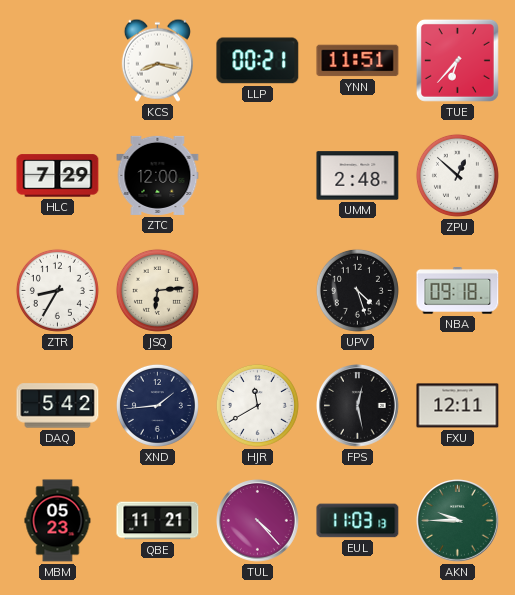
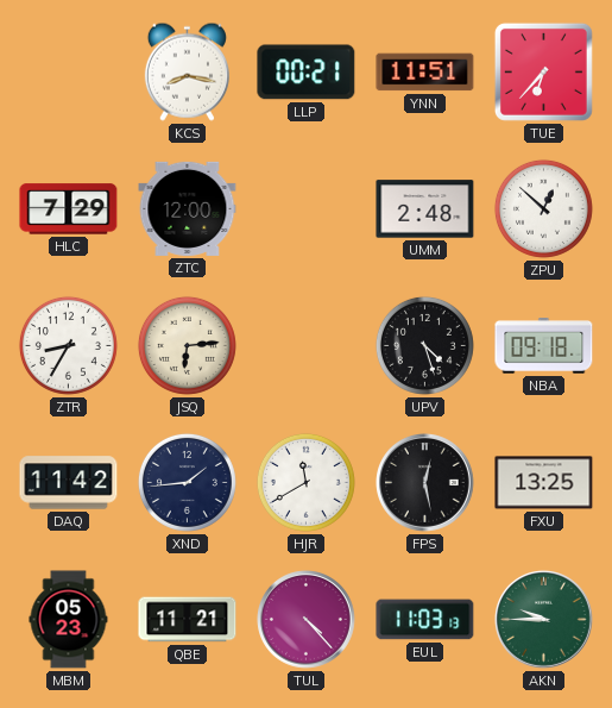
DAQ: 5:42 -> 11:42 (69, 483)
FXU: 12:11 -> 13:25 (544, 483)
